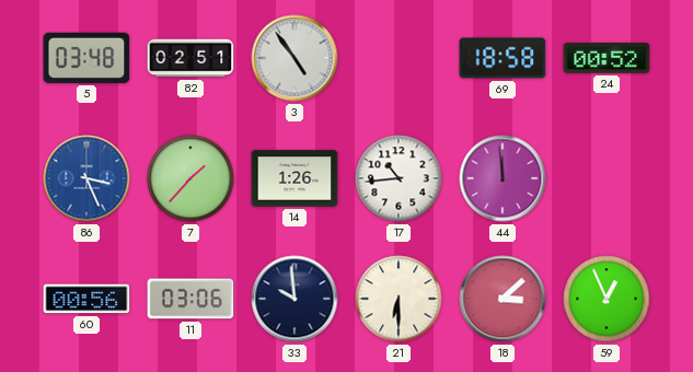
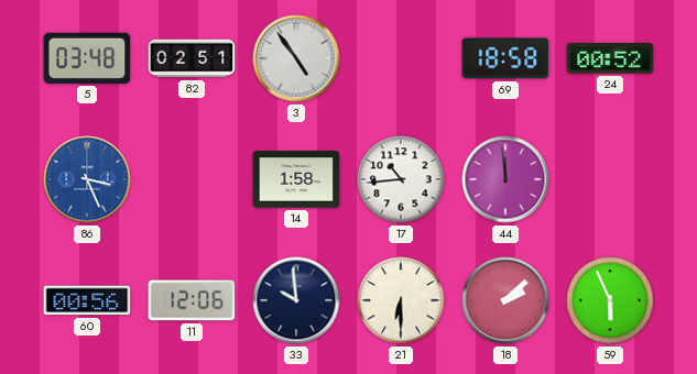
7: 1:37 -> none (190, 178)
14: 1:26 -> 1:58 (296, 179)
11: 03:06 -> 12:06 (192, 300)
18: 3:08 -> 2:08 (505, 300)
59: 12:56 -> 5:56 (610, 300)
